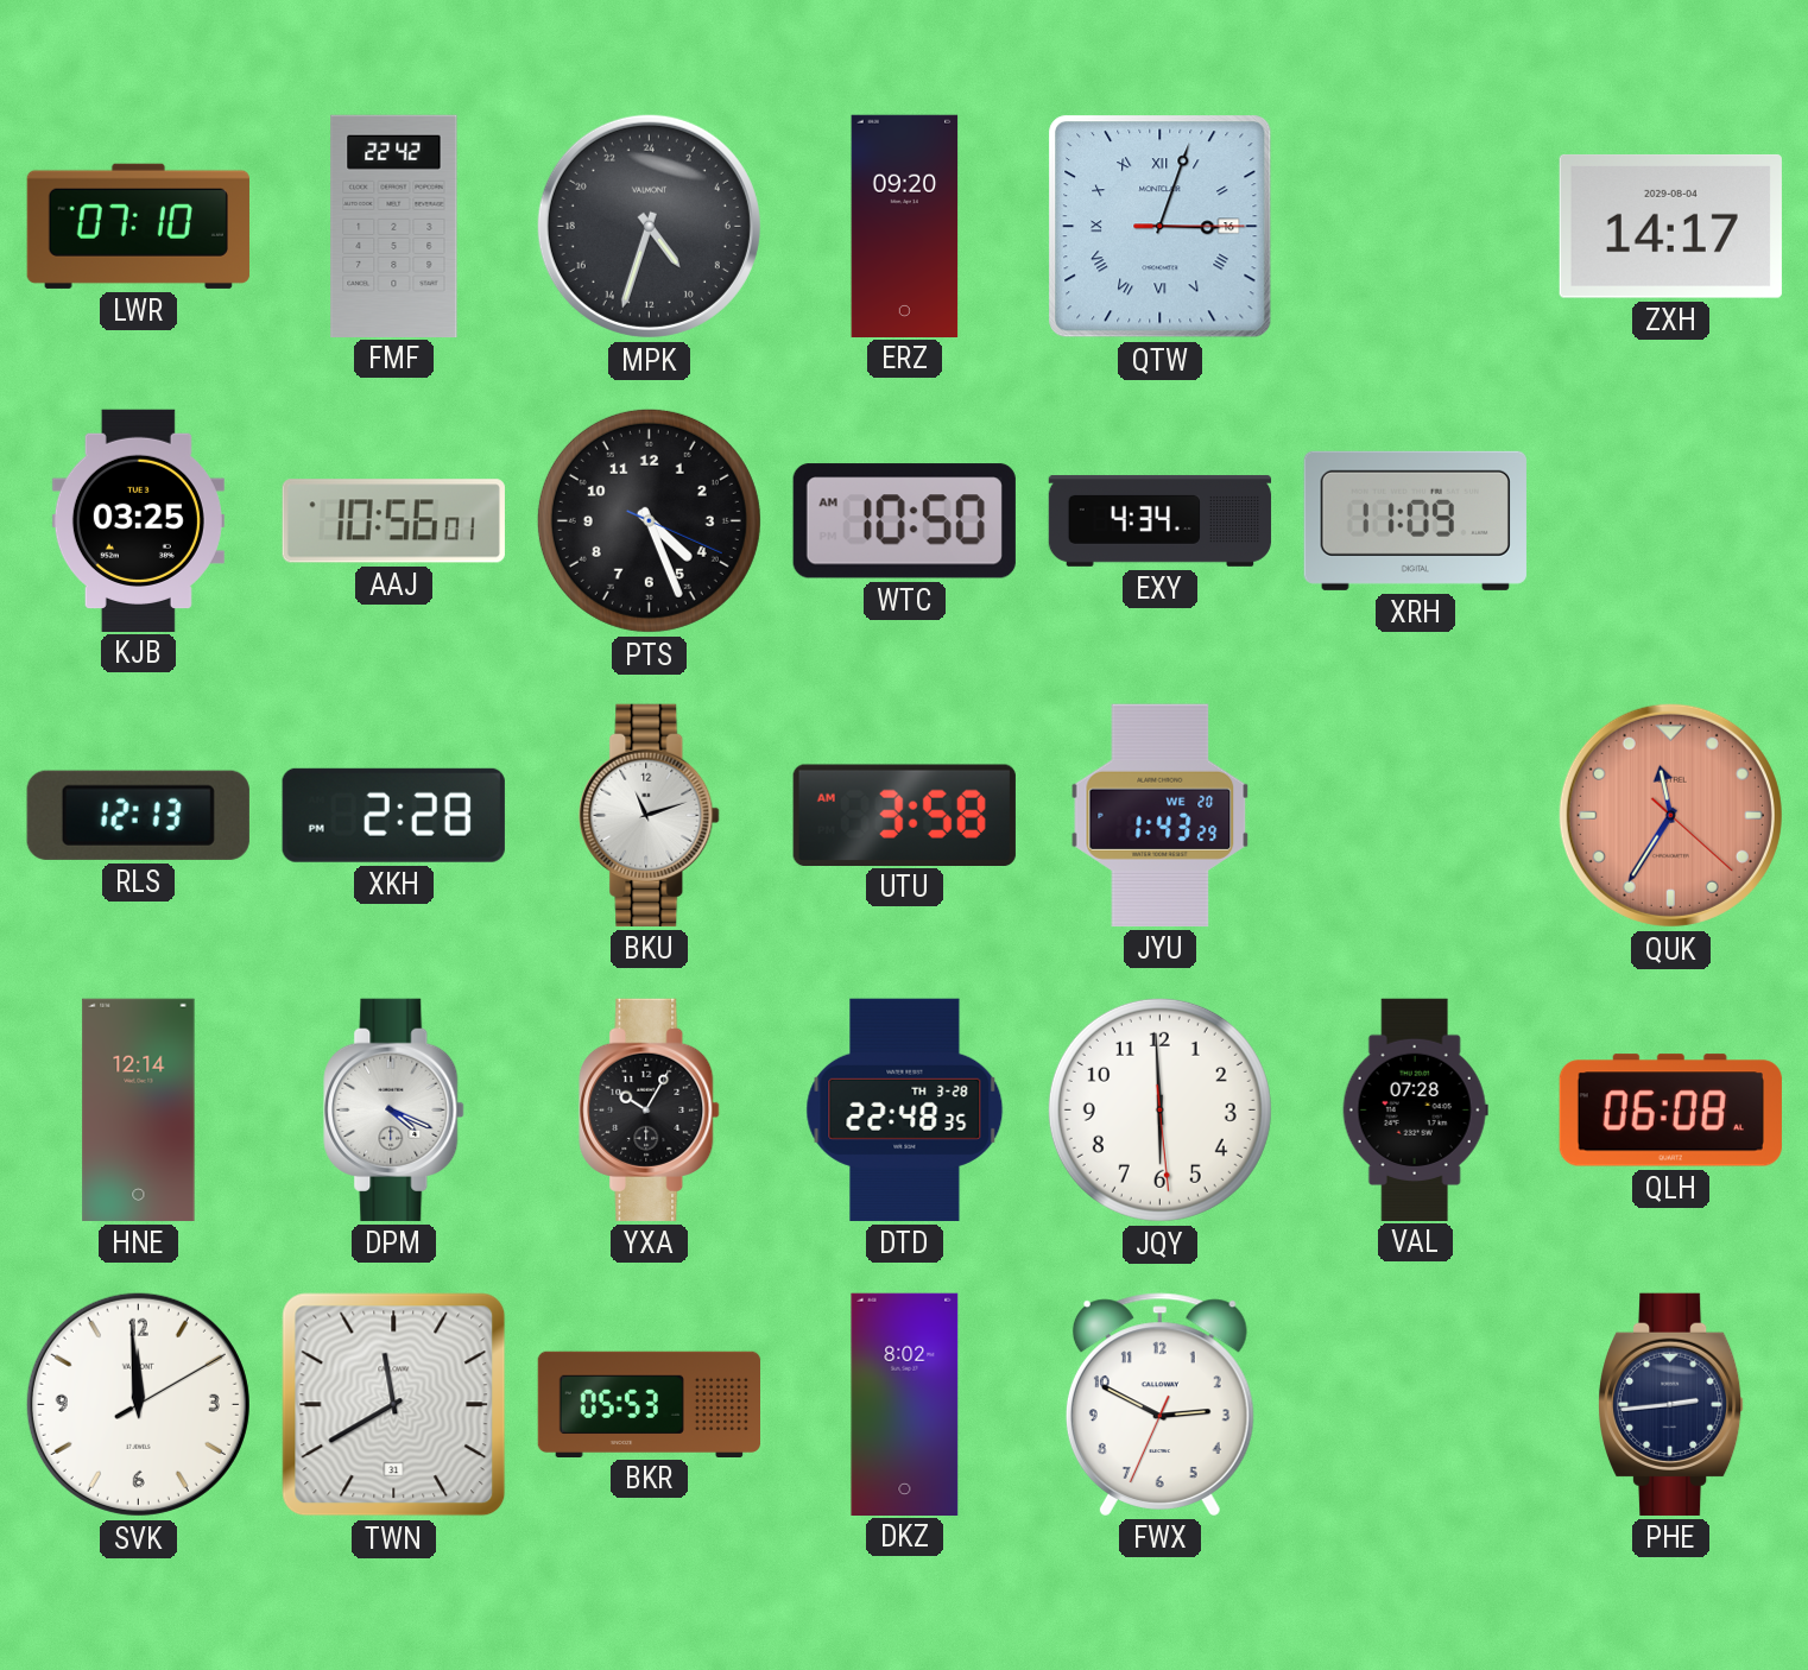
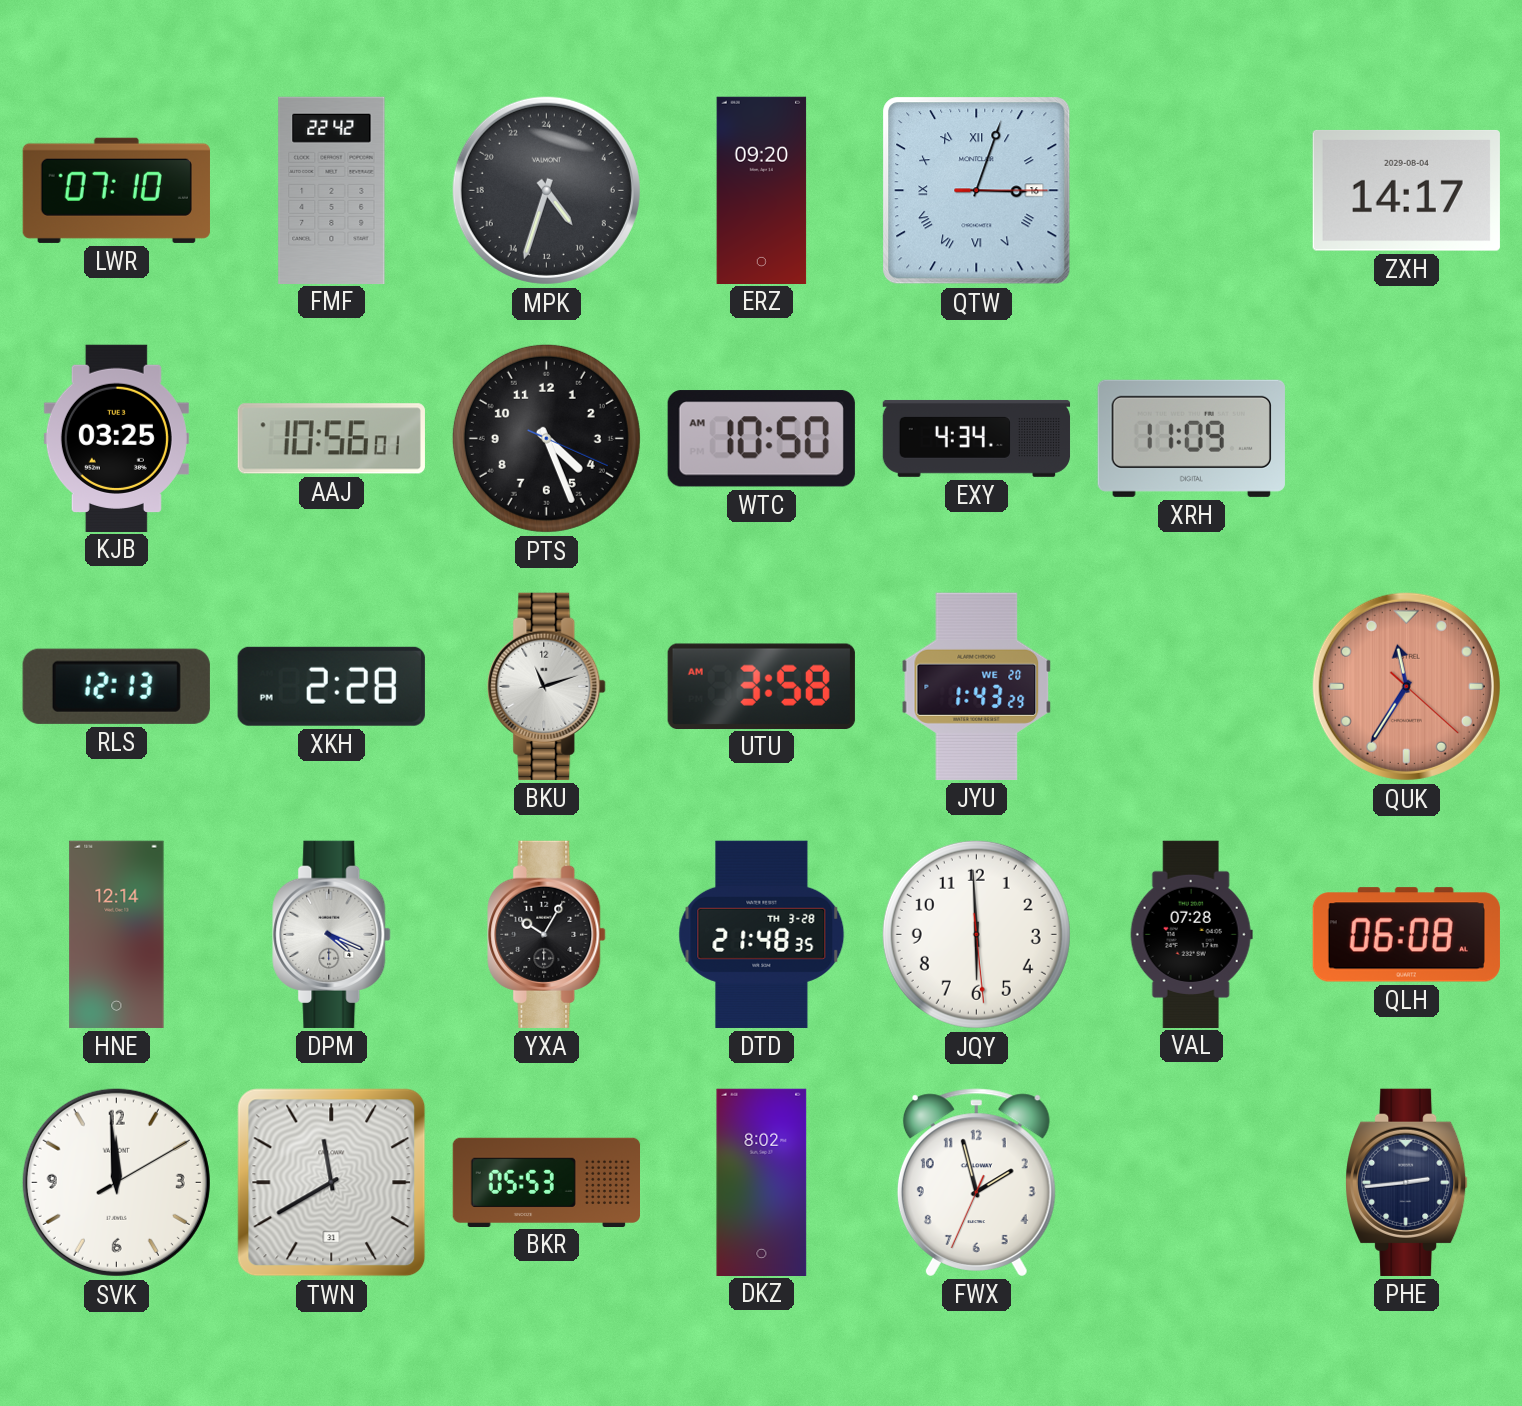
DTD: 22:48 -> 21:48 (762, 934)
FWX: 2:49 -> 1:57 (976, 1182)
